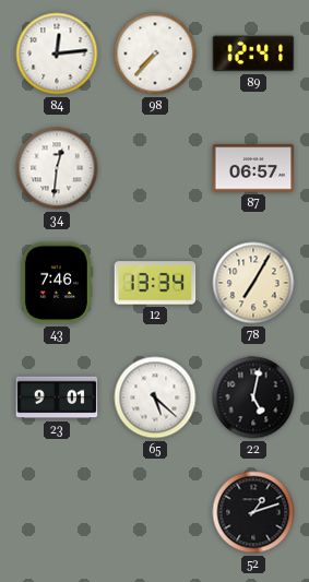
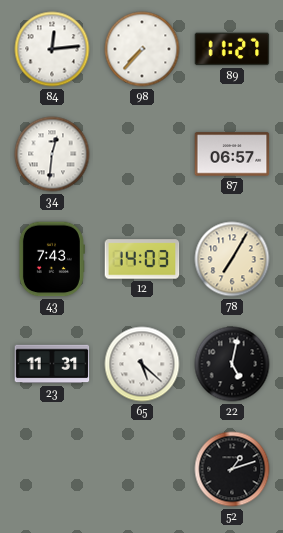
89: 12:41 -> 11:27 (232, 49)
43: 7:46 -> 7:43 (52, 259)
12: 13:34 -> 14:03 (142, 259)
23: 9:01 -> 11:31 (52, 364)
